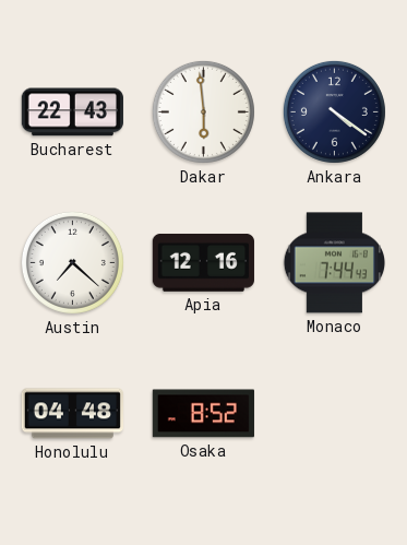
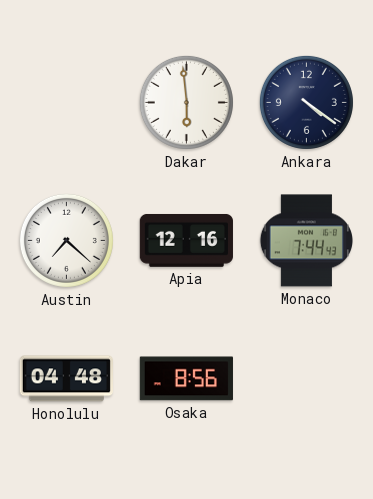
Bucharest: 22:43 -> none (72, 112)
Osaka: 8:52 -> 8:56 (186, 379)
